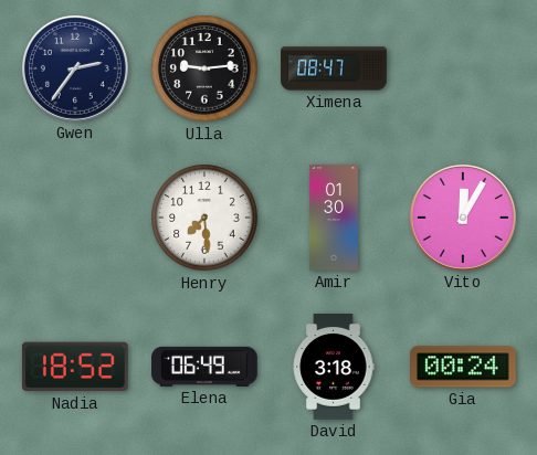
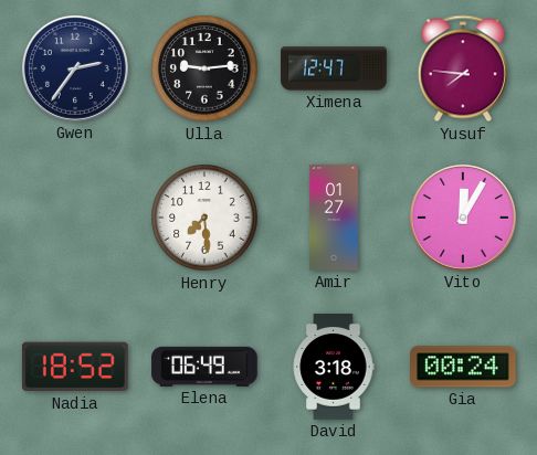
Ximena: 08:47 -> 12:47 (334, 68)
Yusuf: none -> 7:46 (463, 68)
Amir: 01:30 -> 01:27 (334, 218)
